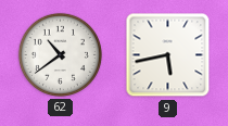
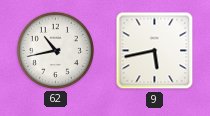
62: 10:39 -> 10:43 (55, 50)
